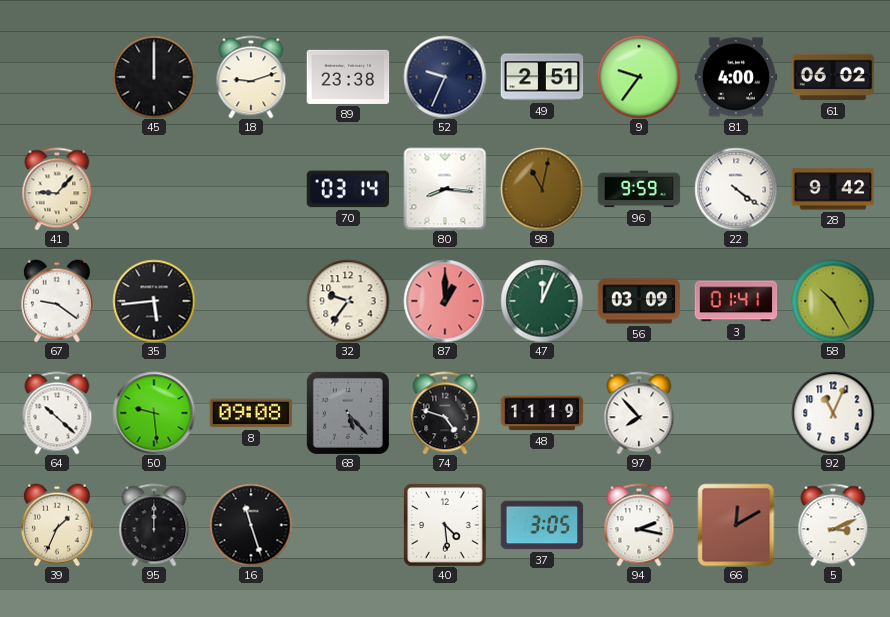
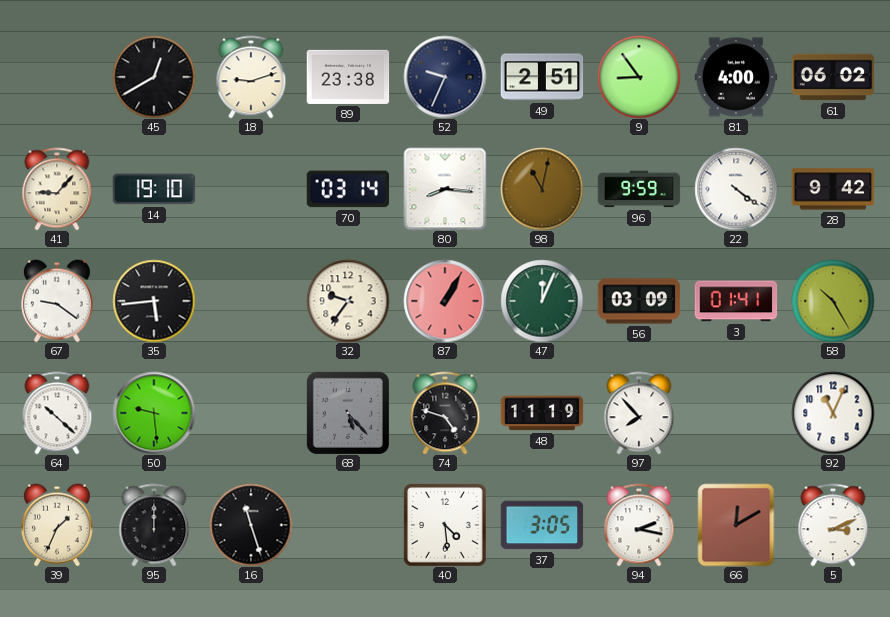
45: 12:00 -> 12:40 (154, 77)
9: 9:36 -> 8:54 (639, 77)
14: none -> 19:10 (154, 189)
87: 1:00 -> 1:05 (445, 301)
8: 09:08 -> none (251, 413)
